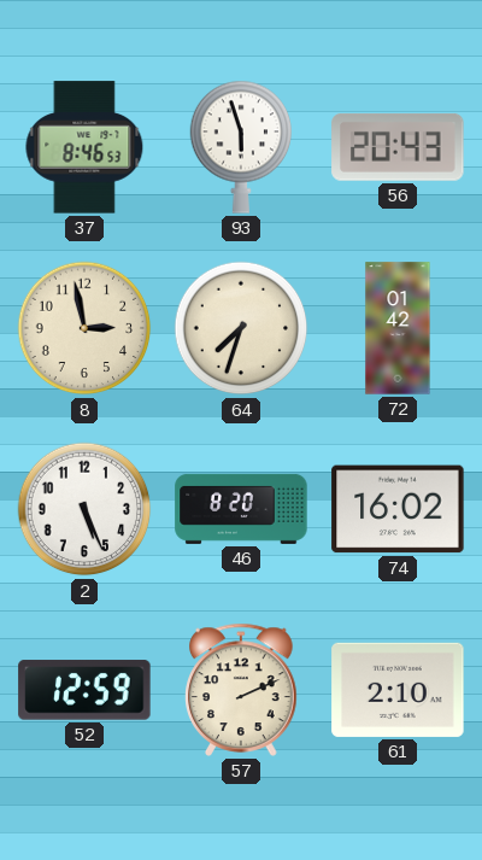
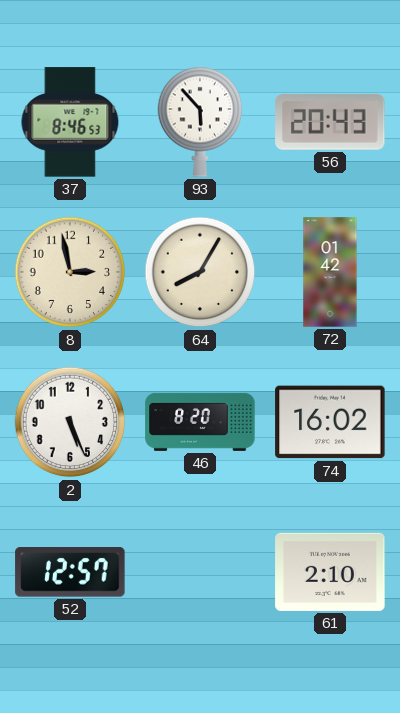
93: 5:57 -> 5:53 (200, 122)
64: 7:33 -> 8:05 (200, 272)
52: 12:59 -> 12:57 (70, 572)
57: 2:11 -> none (241, 690)
